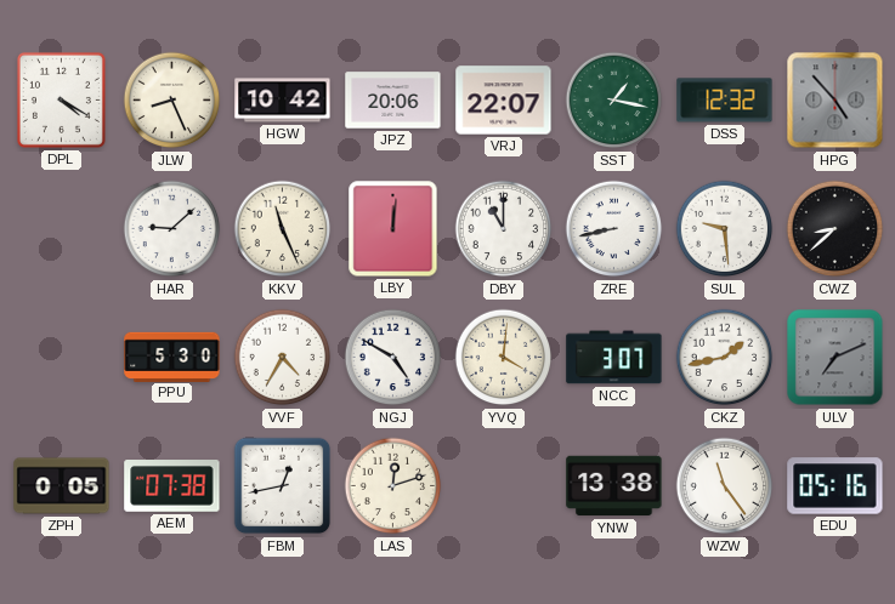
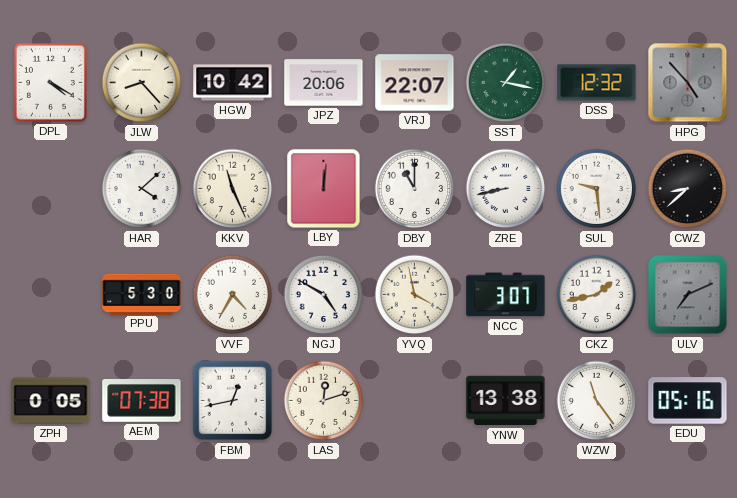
JLW: 8:26 -> 8:23 (142, 83)
HAR: 9:08 -> 4:08 (142, 189)
YVQ: 4:01 -> 3:58 (415, 295)
